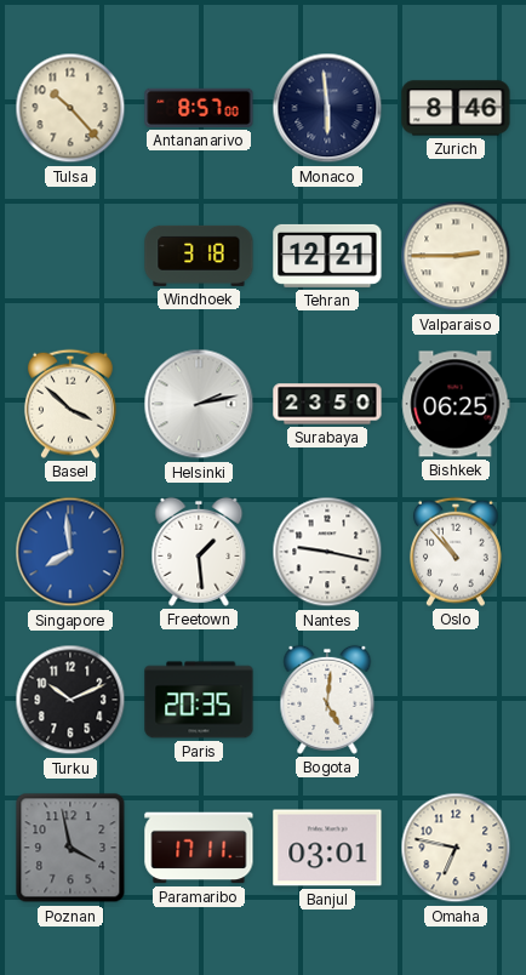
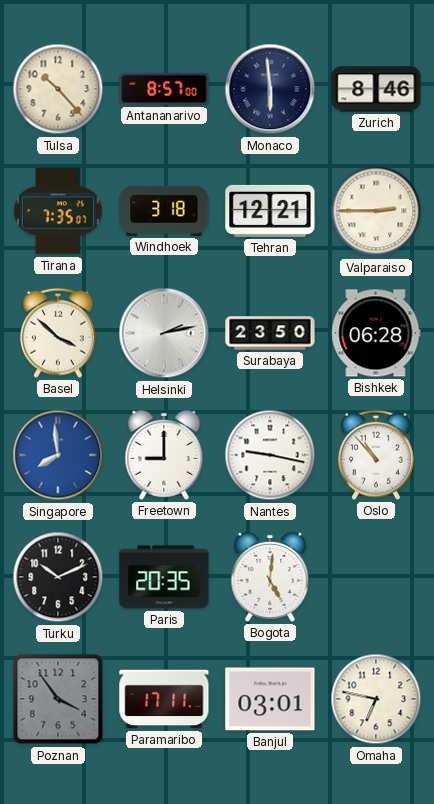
Tirana: none -> 7:35 (58, 211)
Bishkek: 06:25 -> 06:28 (376, 333)
Freetown: 1:29 -> 9:00 (164, 455)
Poznan: 3:58 -> 3:54 (58, 699)
